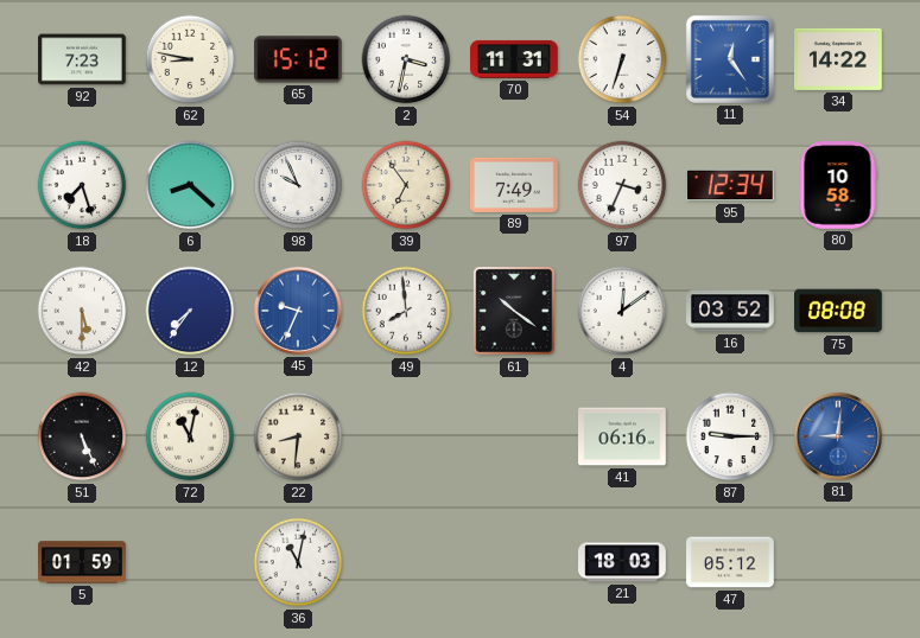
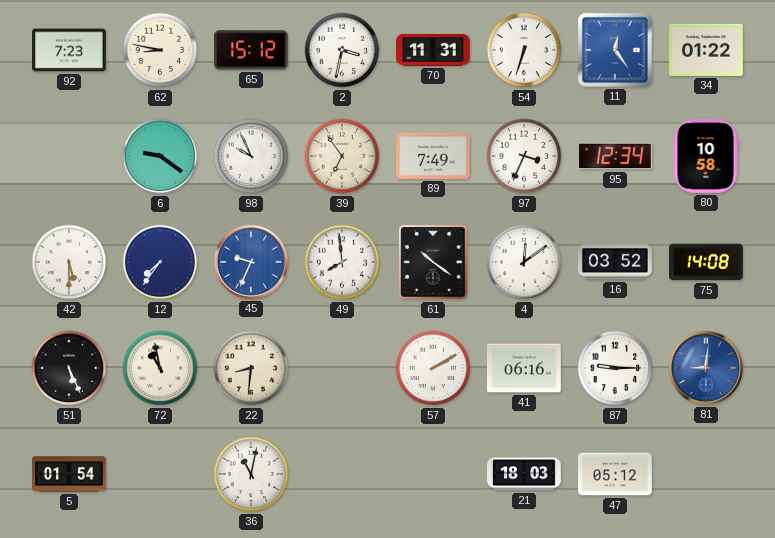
34: 14:22 -> 01:22 (707, 50)
18: 7:27 -> none (82, 185)
6: 8:22 -> 9:21 (160, 156)
75: 08:08 -> 14:08 (707, 262)
72: 11:02 -> 10:58 (160, 368)
57: none -> 2:10 (433, 368)
5: 01:59 -> 01:54 (69, 474)
